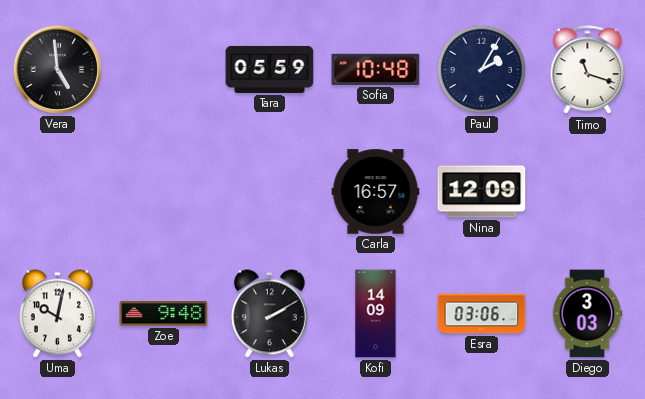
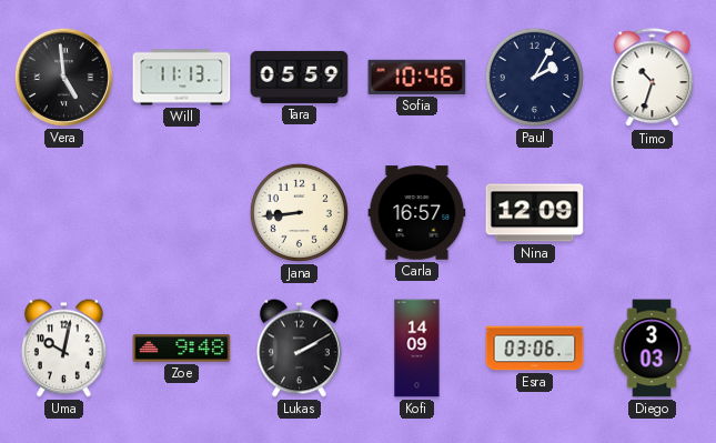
Will: none -> 11:13 (182, 78)
Sofia: 10:48 -> 10:46 (417, 77)
Timo: 11:18 -> 10:33 (653, 78)
Jana: none -> 8:44 (299, 212)
